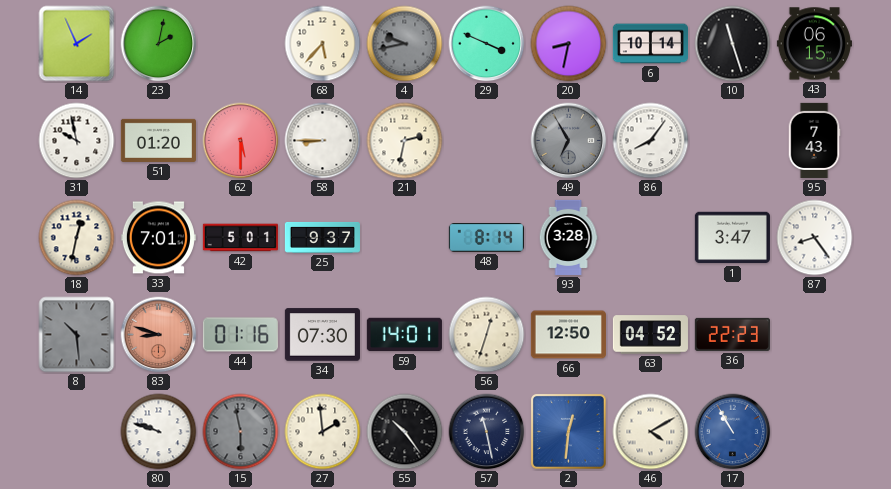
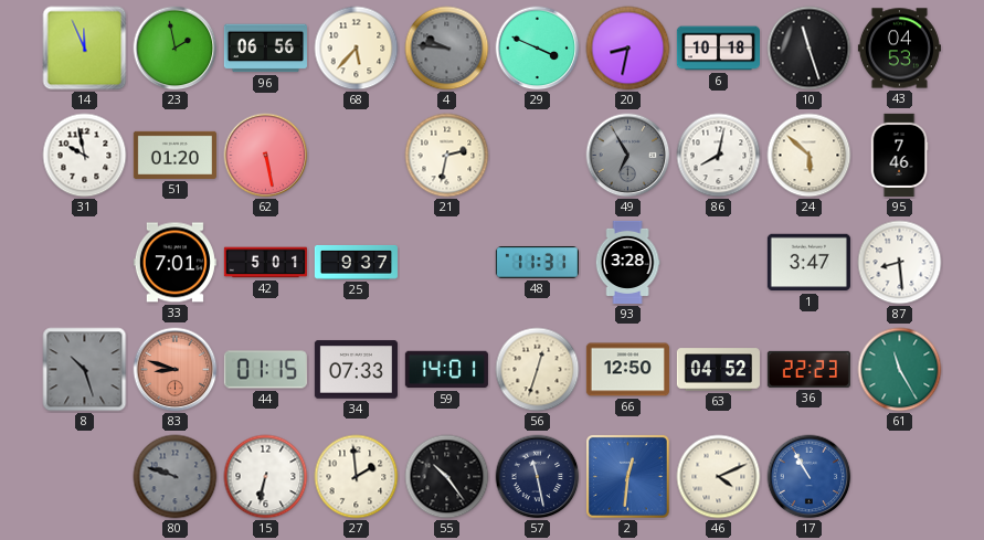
14: 1:56 -> 11:56 (85, 49)
23: 2:02 -> 1:58 (176, 49)
96: none -> 06:56 (265, 49)
4: 9:43 -> 9:46 (447, 49)
6: 10:14 -> 10:18 (718, 49)
43: 06:15 -> 04:53 (899, 49)
62: 5:30 -> 5:28 (266, 156)
58: 8:45 -> none (323, 141)
86: 8:06 -> 8:02 (719, 156)
24: none -> 5:52 (810, 156)
95: 7:43 -> 7:46 (899, 155)
18: 12:32 -> none (77, 238)
48: 8:14 -> 11:31 (537, 263)
87: 8:24 -> 8:29 (900, 263)
8: 10:29 -> 10:27 (85, 370)
44: 01:16 -> 01:15 (265, 370)
34: 07:30 -> 07:33 (356, 370)
61: none -> 11:25 (900, 370)
80 dial: white -> grey (176, 477)
15: 5:58 -> 6:32 (266, 477)
15 dial: grey -> white (266, 477)
46: 4:10 -> 4:11 (719, 477)
